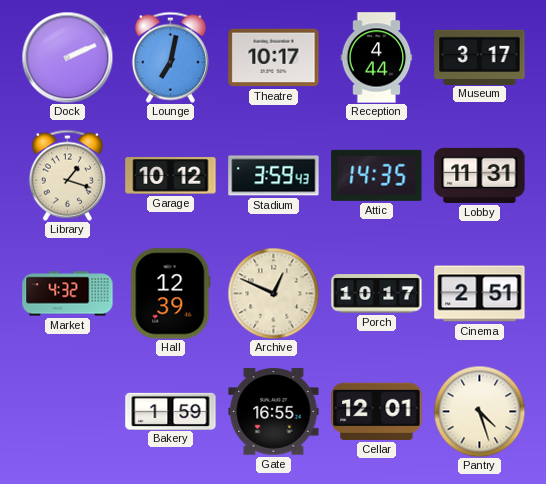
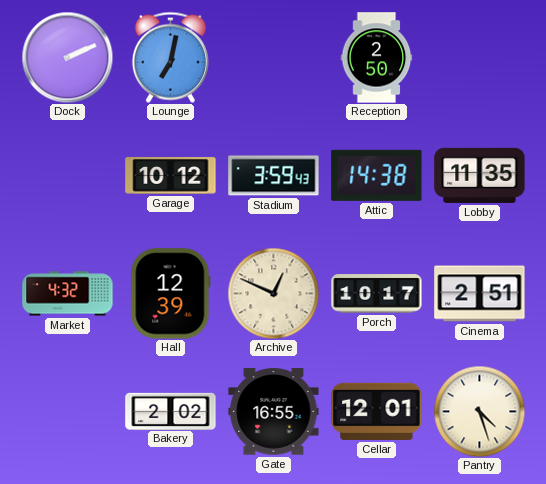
Theatre: 10:17 -> none (274, 58)
Reception: 4:44 -> 2:50 (377, 58)
Museum: 3:17 -> none (480, 57)
Library: 1:18 -> none (67, 175)
Attic: 14:35 -> 14:38 (377, 175)
Lobby: 11:31 -> 11:35 (480, 175)
Bakery: 1:59 -> 2:02 (171, 411)
